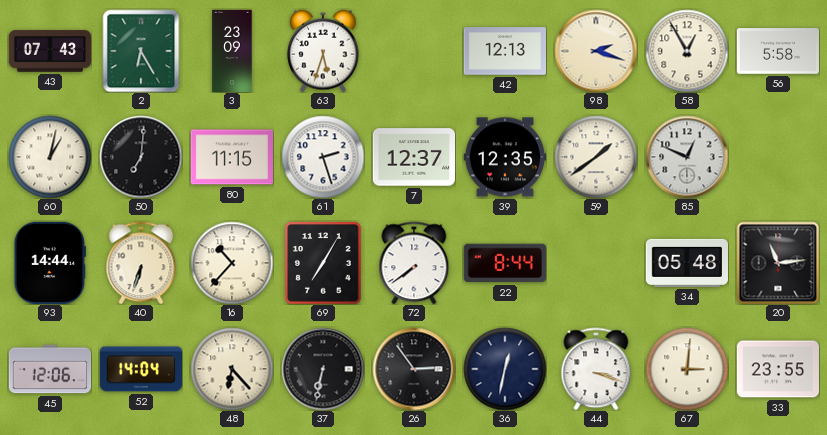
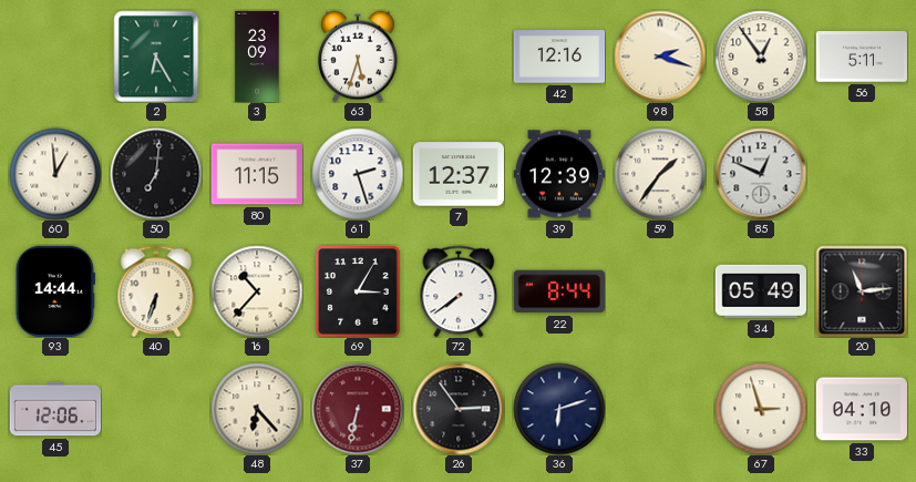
43: 07:43 -> none (50, 51)
42: 12:13 -> 12:16 (558, 57)
58: 12:55 -> 12:54 (761, 57)
56: 5:58 -> 5:11 (861, 57)
60: 1:02 -> 12:59 (55, 174)
39: 12:35 -> 12:39 (558, 174)
59: 1:39 -> 1:36 (660, 174)
69: 7:05 -> 3:05 (358, 291)
34: 05:48 -> 05:49 (760, 291)
52: 14:04 -> none (140, 369)
37 dial: black -> burgundy (358, 409)
36: 12:32 -> 6:12 (559, 409)
44: 3:18 -> none (596, 369)
67: 3:01 -> 2:57 (761, 409)
33: 23:55 -> 04:10 (861, 409)
